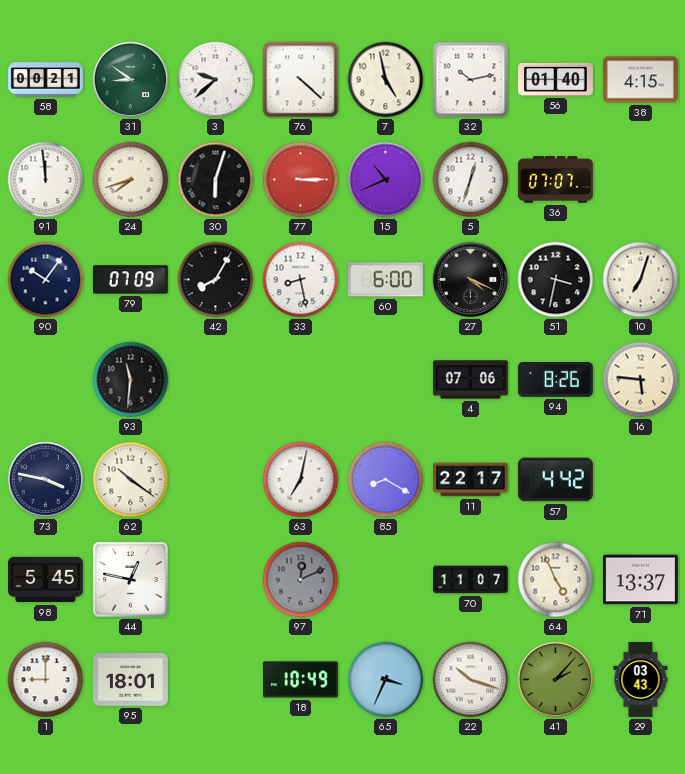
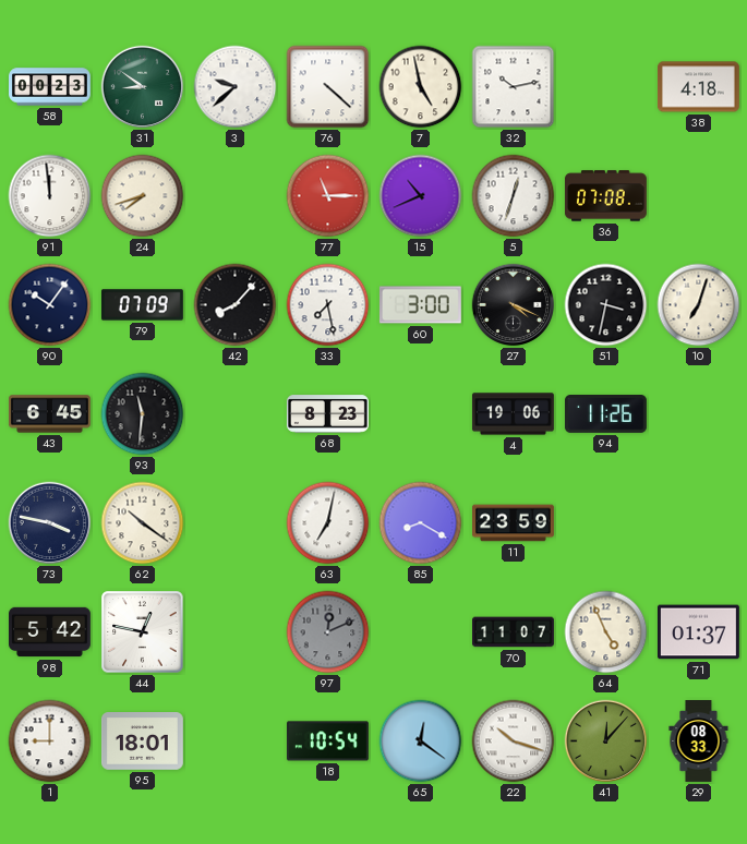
58: 00:21 -> 00:23 (50, 87)
56: 01:40 -> none (556, 79)
38: 4:15 -> 4:18 (698, 87)
30: 6:03 -> none (216, 180)
77: 3:15 -> 11:15 (328, 196)
36: 07:07 -> 07:08 (605, 196)
42: 8:05 -> 8:07 (236, 305)
33: 8:28 -> 7:28 (328, 305)
60: 6:00 -> 3:00 (420, 305)
43: none -> 6:45 (50, 414)
68: none -> 8:23 (327, 414)
4: 07:06 -> 19:06 (513, 414)
94: 8:26 -> 11:26 (605, 414)
16: 5:46 -> none (641, 380)
11: 22:17 -> 23:59 (514, 523)
57: 4:42 -> none (555, 480)
98: 5:45 -> 5:42 (50, 632)
71: 13:37 -> 01:37 (698, 632)
18: 10:49 -> 10:54 (327, 741)
65: 3:34 -> 12:21 (421, 741)
41: 2:07 -> 12:07 (606, 741)
29: 03:43 -> 08:33 (699, 741)
